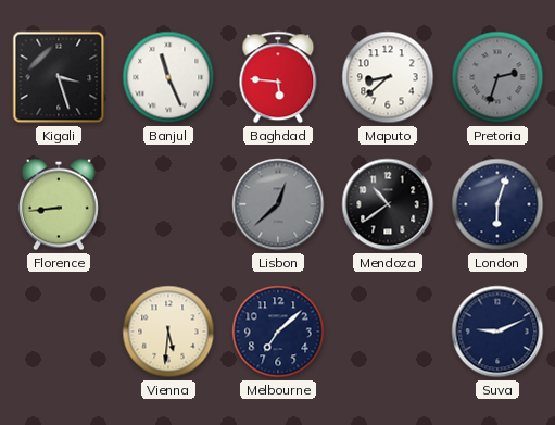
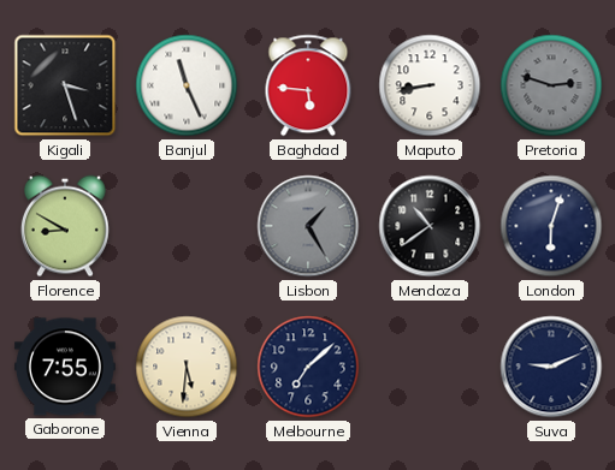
Maputo: 8:38 -> 8:43 (430, 85)
Pretoria: 2:33 -> 2:48 (551, 85)
Florence: 8:44 -> 8:50 (65, 226)
Lisbon: 12:38 -> 1:25 (308, 226)
Gaborone: none -> 7:55 (65, 367)
